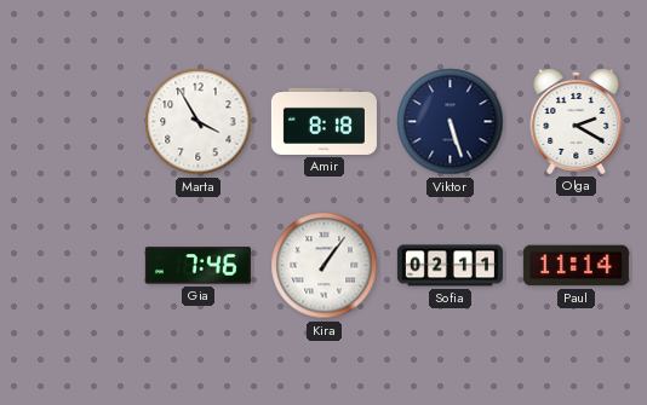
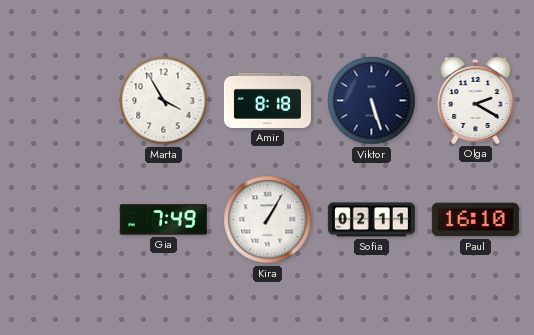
Gia: 7:46 -> 7:49 (163, 220)
Kira: 1:06 -> 1:05 (268, 220)
Paul: 11:14 -> 16:10 (475, 220)
